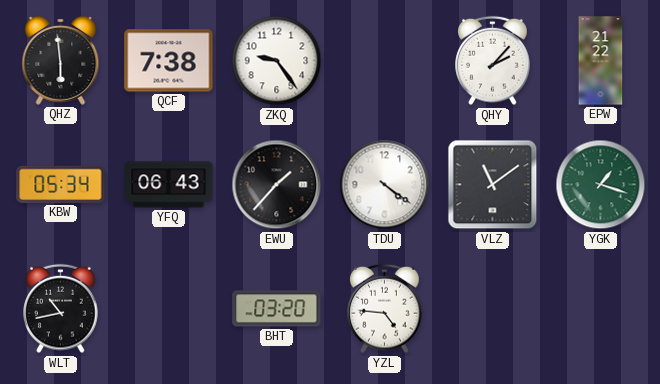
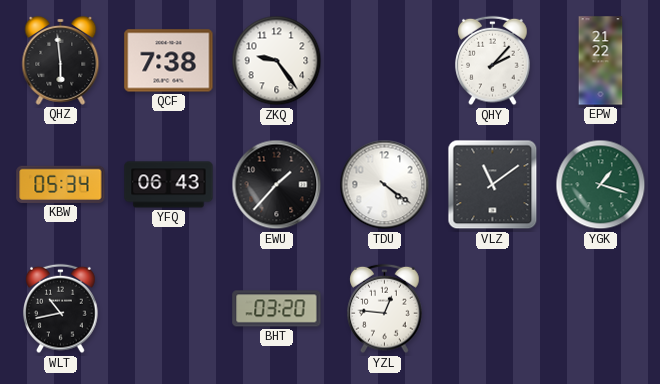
YZL: 4:46 -> 12:46 (385, 309)
